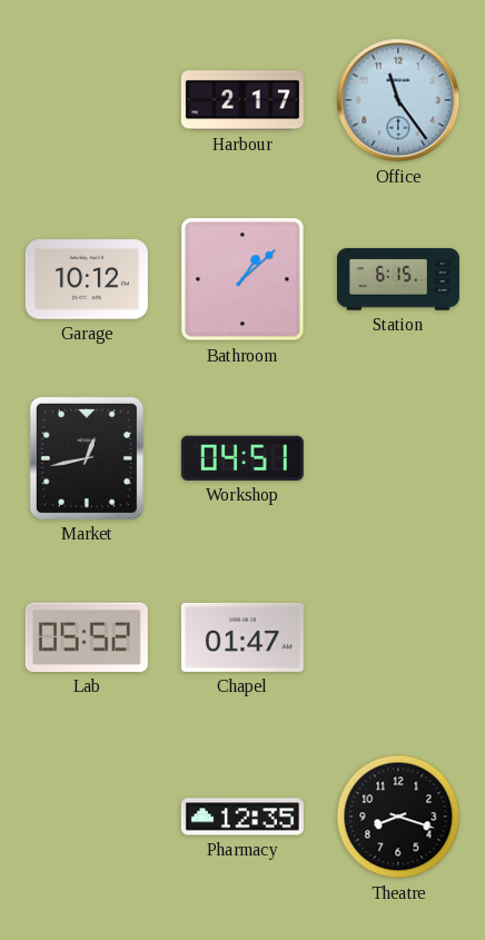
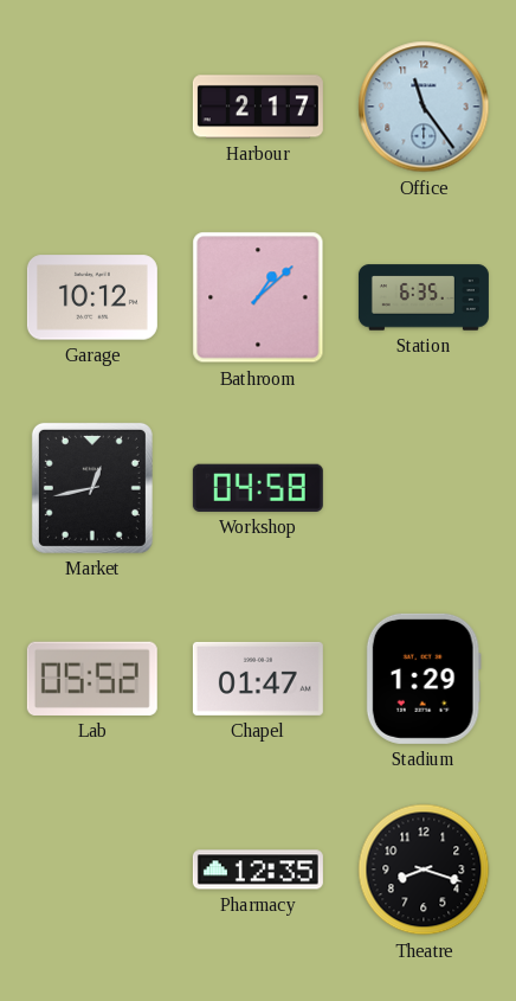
Station: 6:15 -> 6:35 (424, 297)
Workshop: 04:51 -> 04:58 (258, 488)
Stadium: none -> 1:29 (424, 679)
